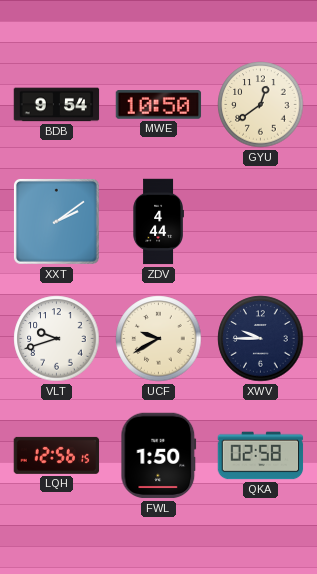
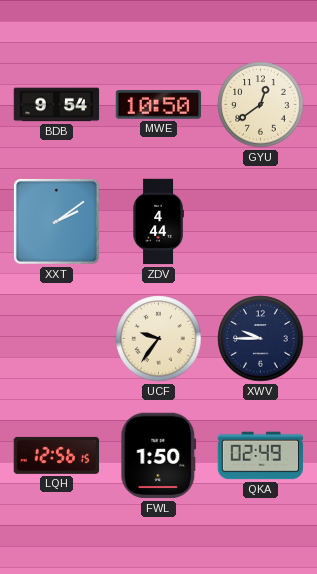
VLT: 9:42 -> none (57, 339)
UCF: 9:40 -> 9:36 (159, 339)
QKA: 02:58 -> 02:49 (261, 456)
